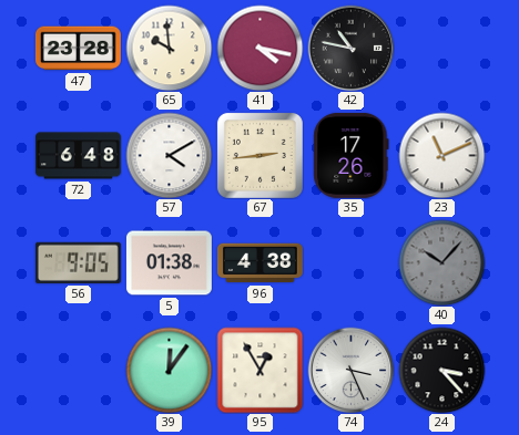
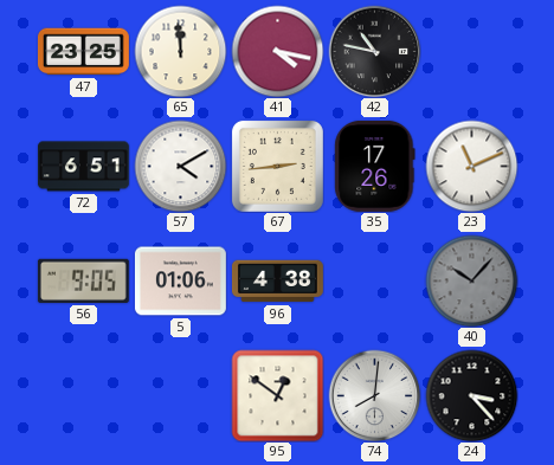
47: 23:28 -> 23:25 (83, 52)
65: 9:59 -> 11:59 (180, 51)
72: 6:48 -> 6:51 (83, 167)
5: 01:38 -> 01:06 (180, 282)
39: 12:06 -> none (169, 370)
95: 12:55 -> 12:51 (277, 395)
74: 3:26 -> 8:01 (374, 395)
